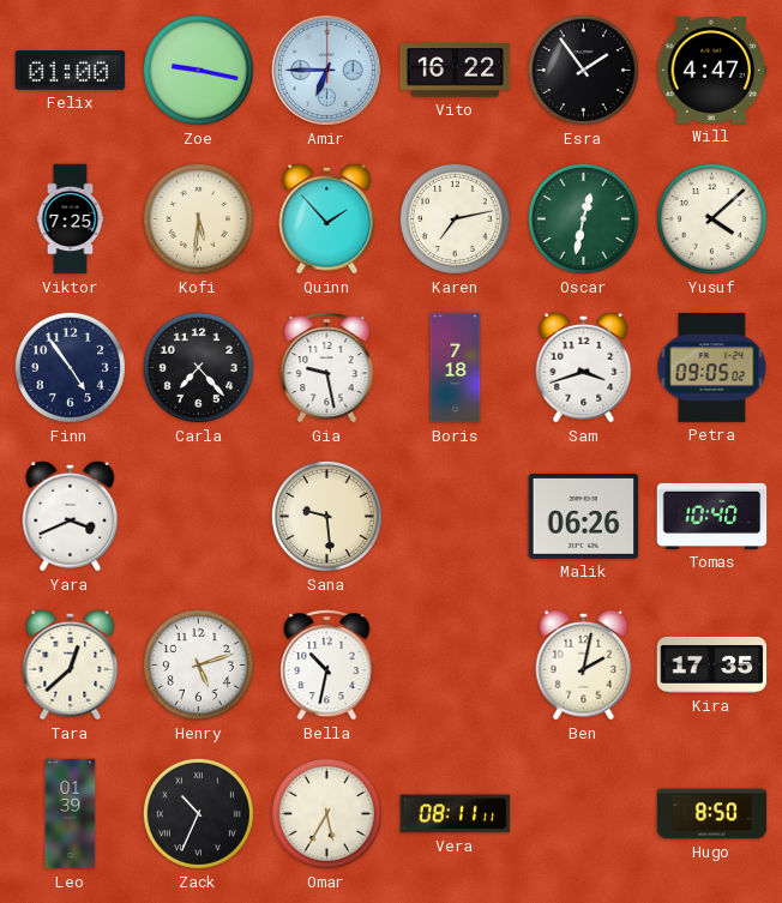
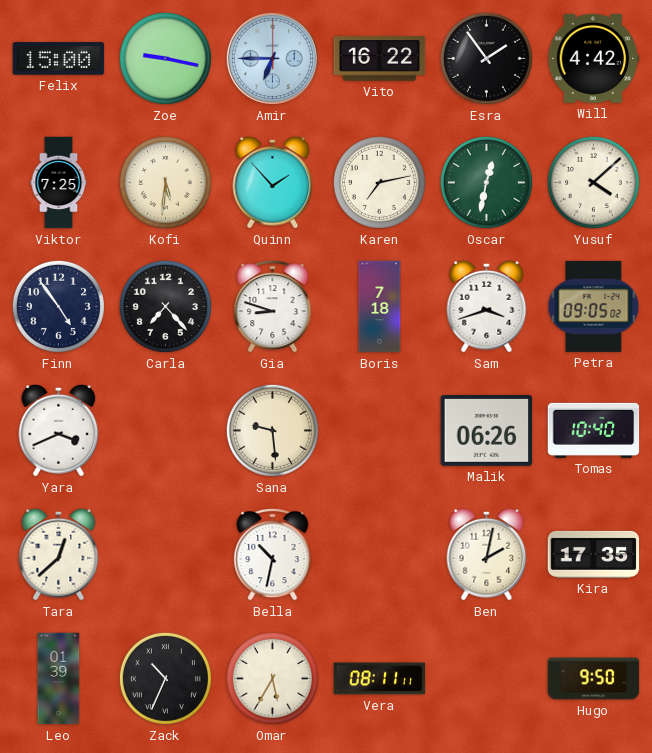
Felix: 01:00 -> 15:00 (59, 59)
Will: 4:47 -> 4:42 (594, 58)
Gia: 9:28 -> 8:48 (273, 306)
Henry: 5:12 -> none (198, 664)
Hugo: 8:50 -> 9:50 (594, 679)
